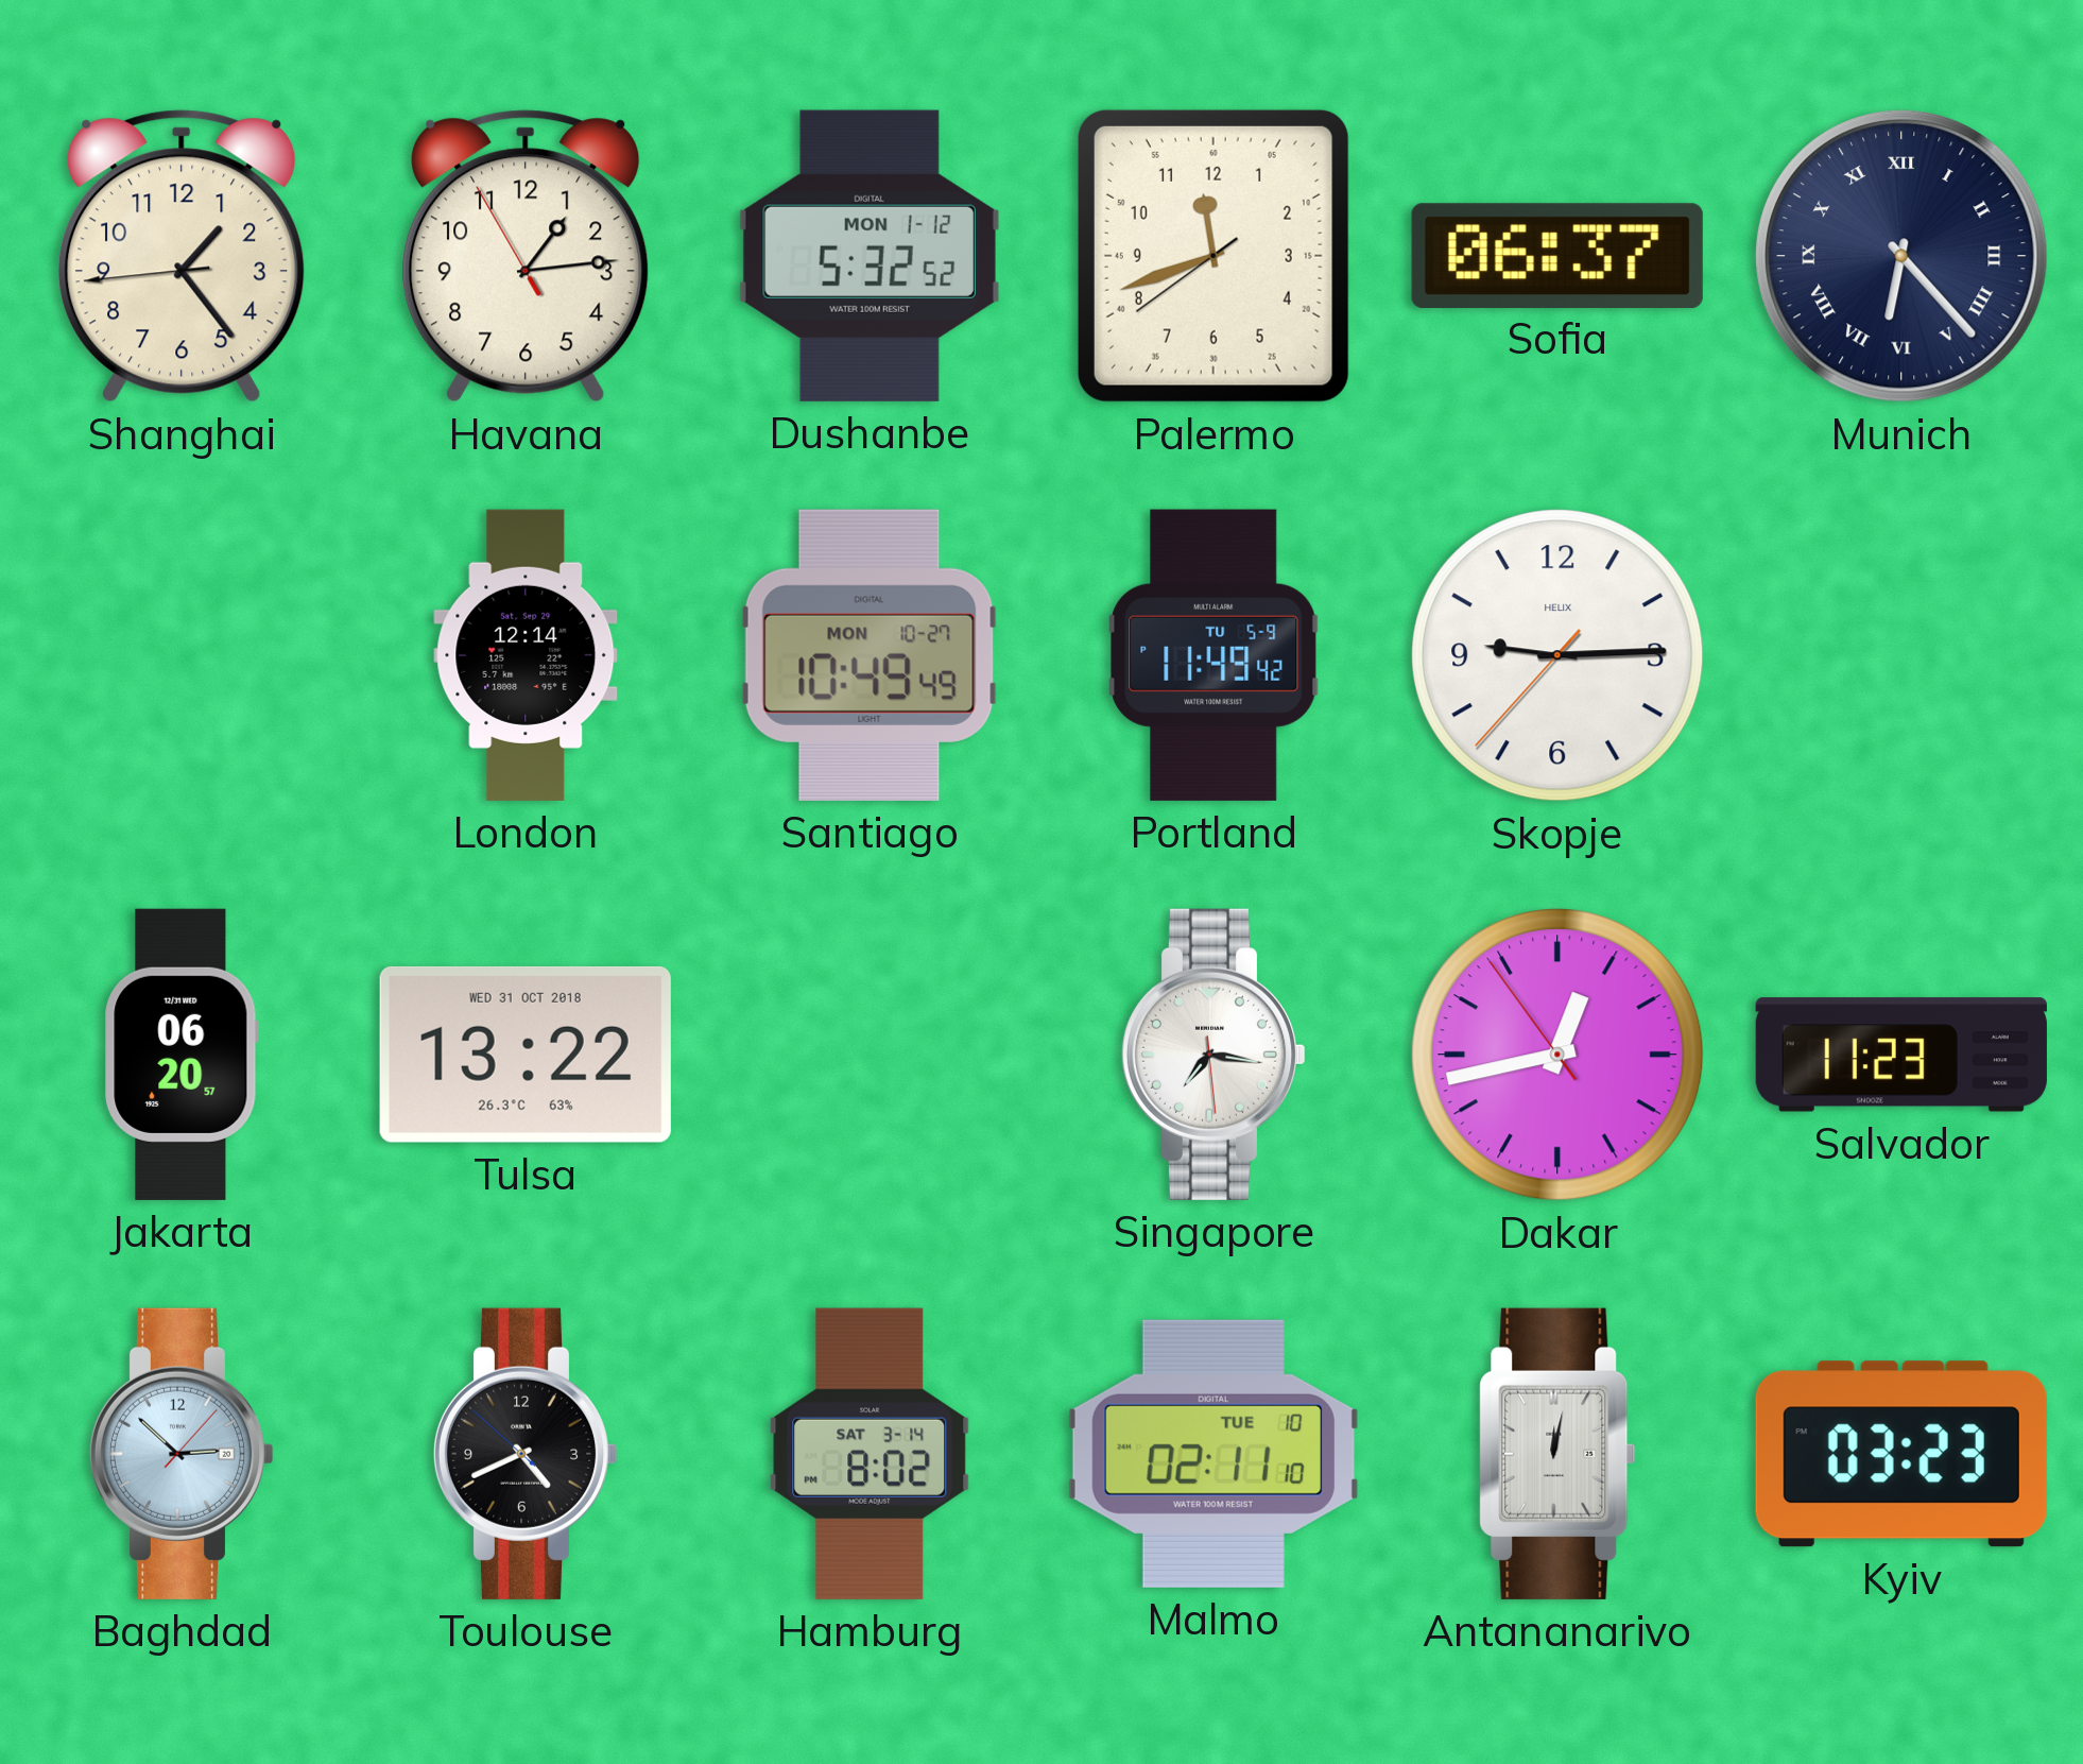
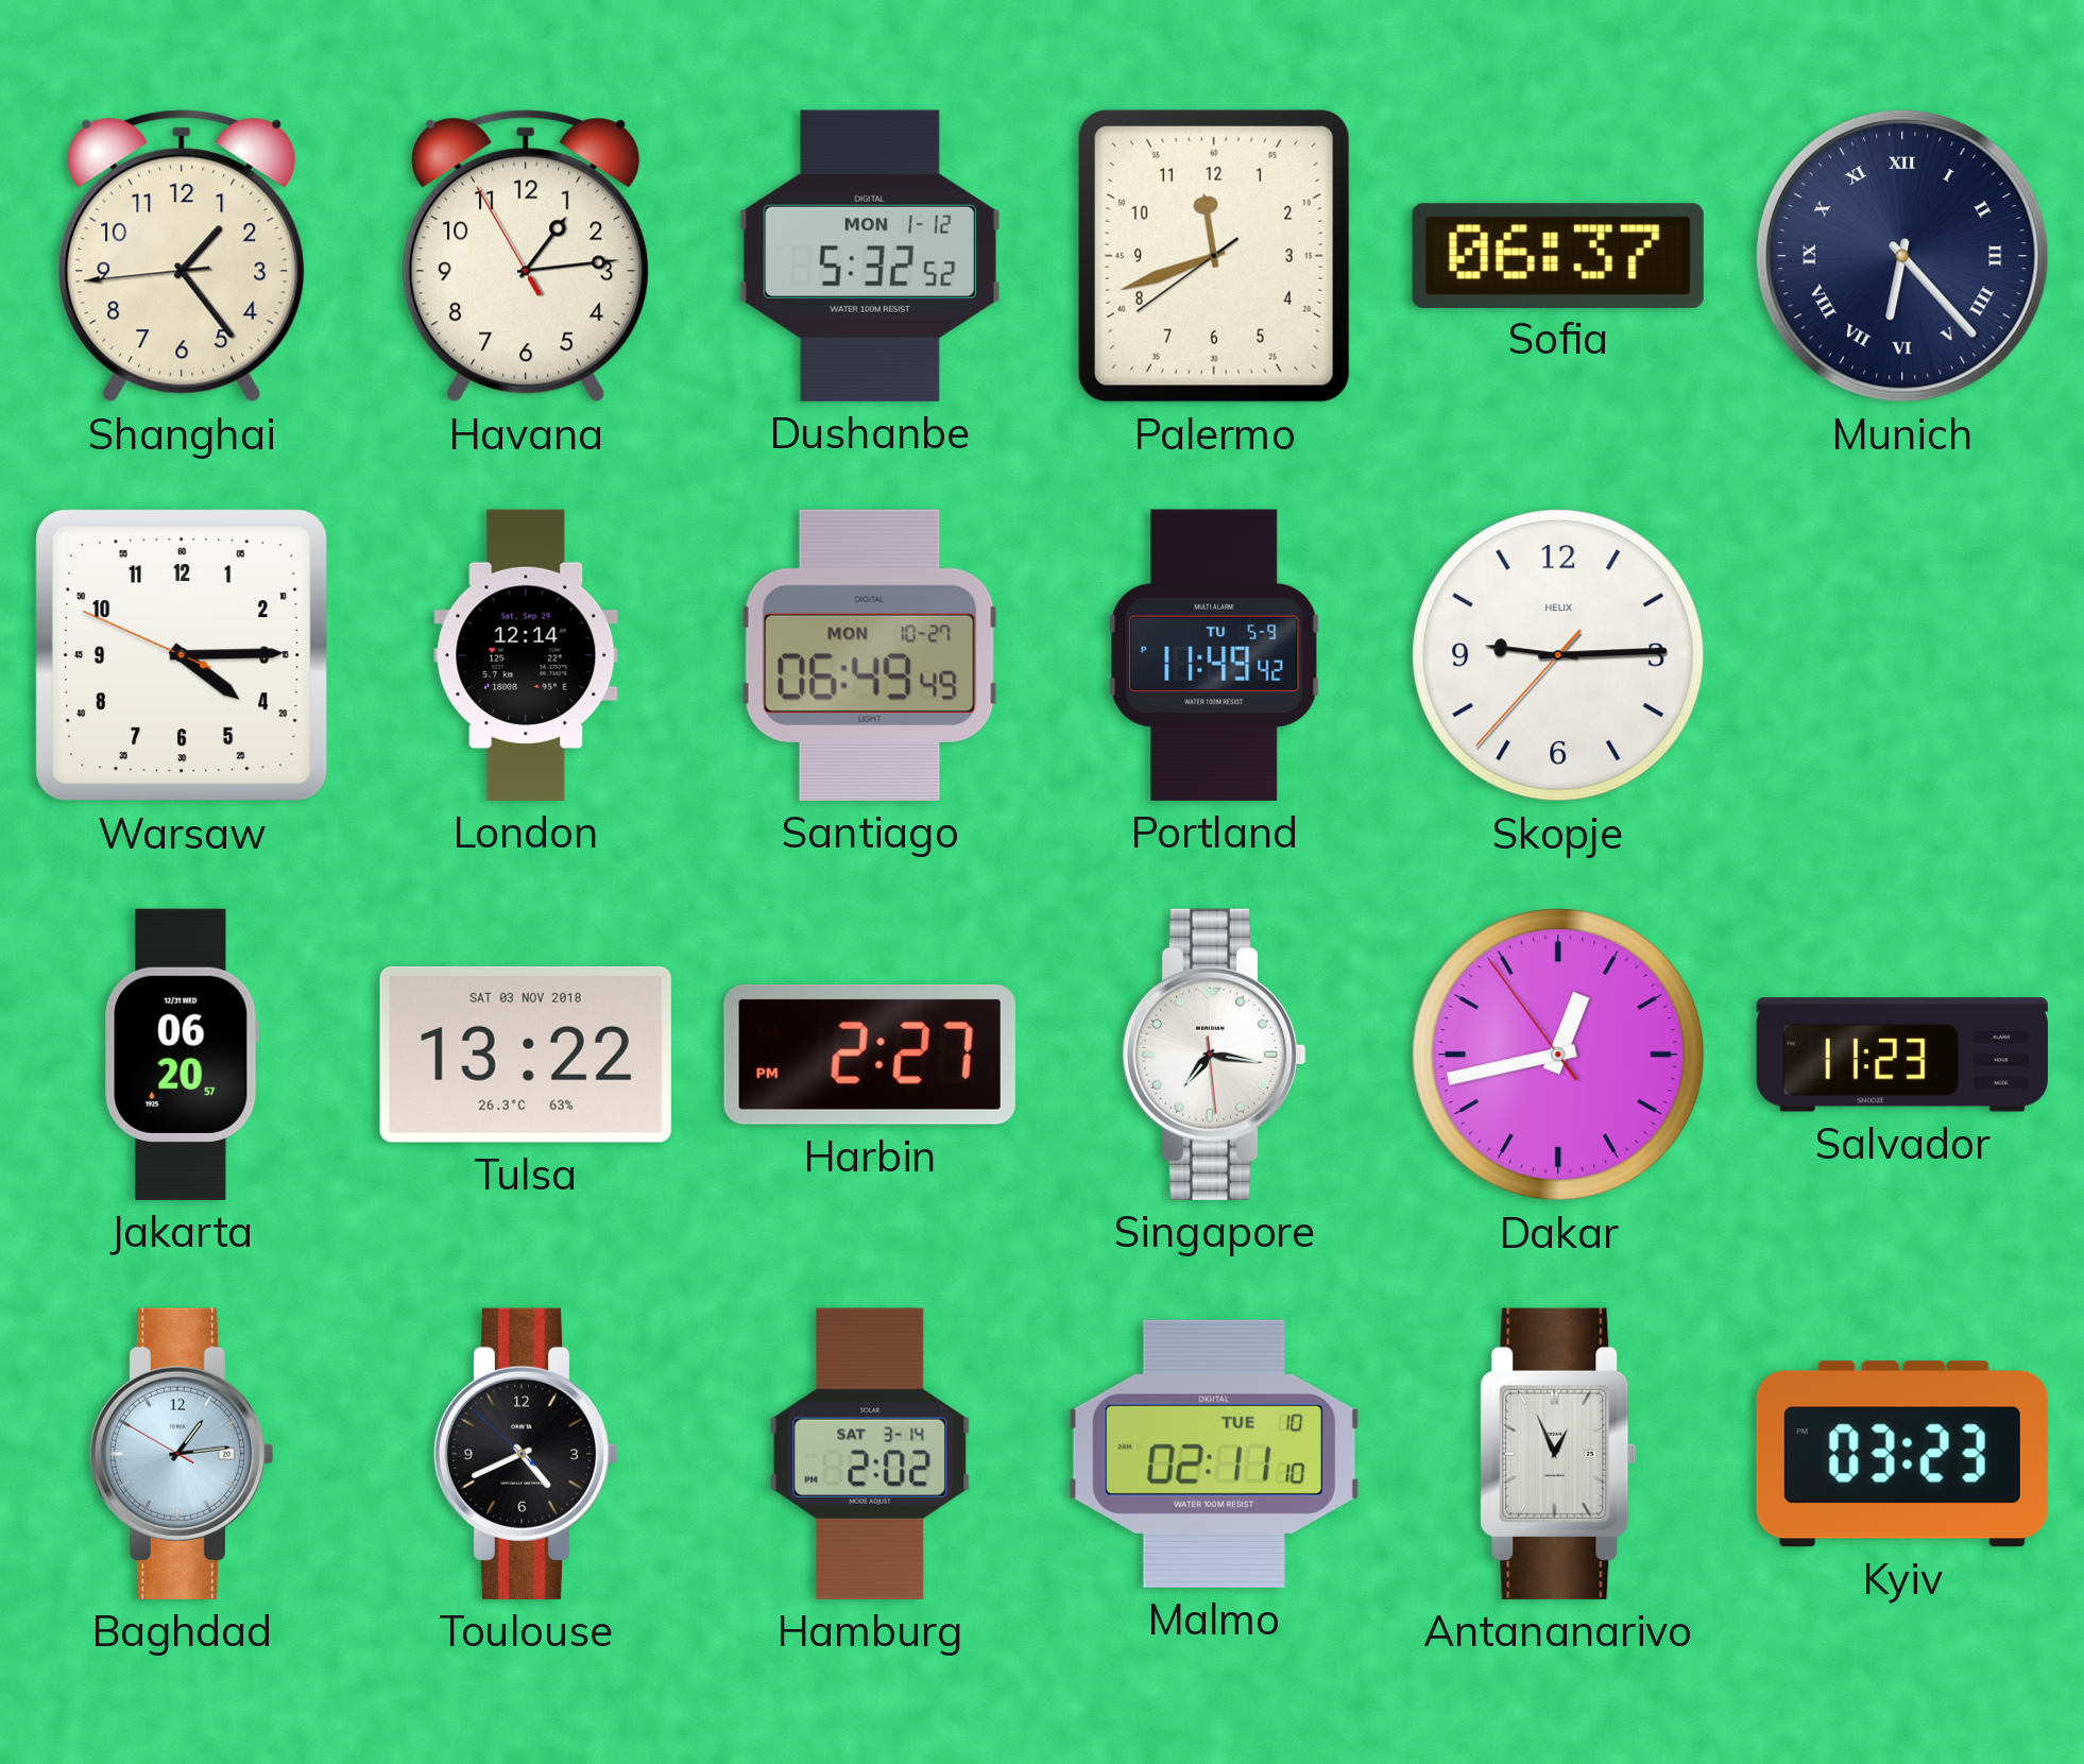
Warsaw: none -> 4:14 (182, 655)
Santiago: 10:49 -> 06:49 (870, 655)
Tulsa date: WED 31 OCT 2018 -> SAT 03 NOV 2018 (526, 1055)
Harbin: none -> 2:27 (870, 1055)
Baghdad: 2:52 -> 1:13 (182, 1454)
Hamburg: 8:02 -> 2:02 (870, 1454)
Antananarivo: 12:02 -> 12:56 (1558, 1454)
